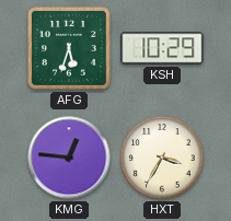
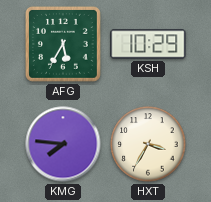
AFG: 5:33 -> 5:35 (63, 44)
KMG: 12:46 -> 7:46 (63, 144)
